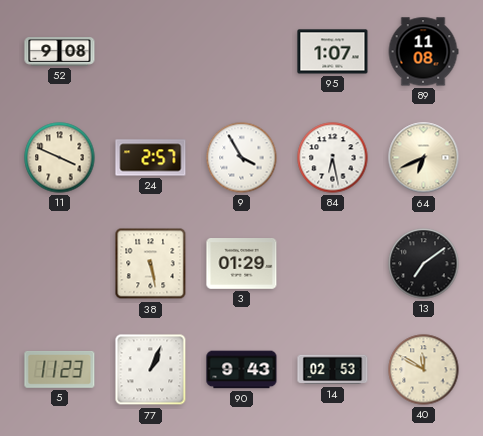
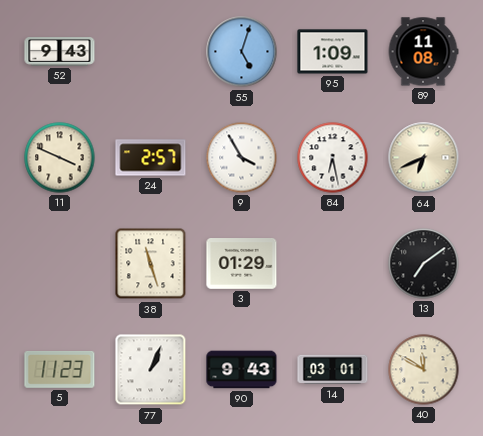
52: 9:08 -> 9:43 (60, 52)
55: none -> 5:03 (242, 52)
95: 1:07 -> 1:09 (333, 52)
38: 5:28 -> 11:27 (151, 264)
14: 02:53 -> 03:01 (333, 370)
